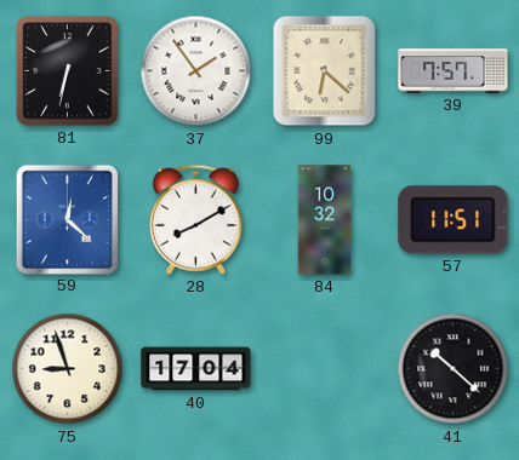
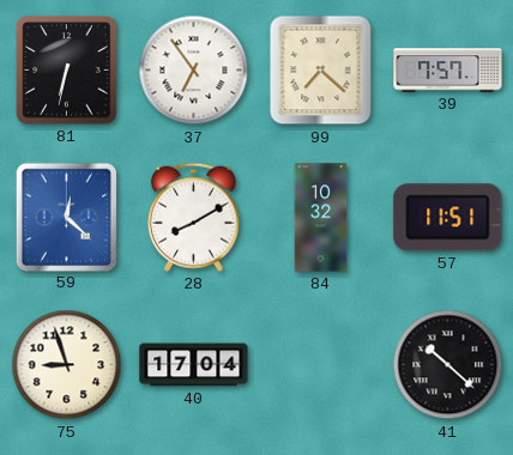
37: 1:54 -> 6:54 (194, 71)
99: 6:22 -> 7:22 (321, 71)
